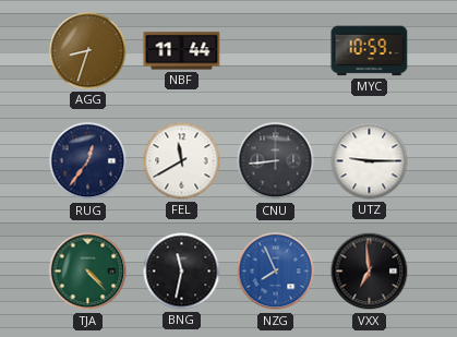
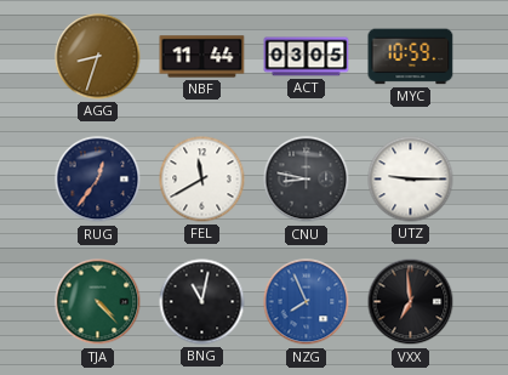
ACT: none -> 03:05 (307, 57)
CNU: 8:44 -> 8:47 (307, 180)
BNG: 11:32 -> 11:02 (202, 302)
